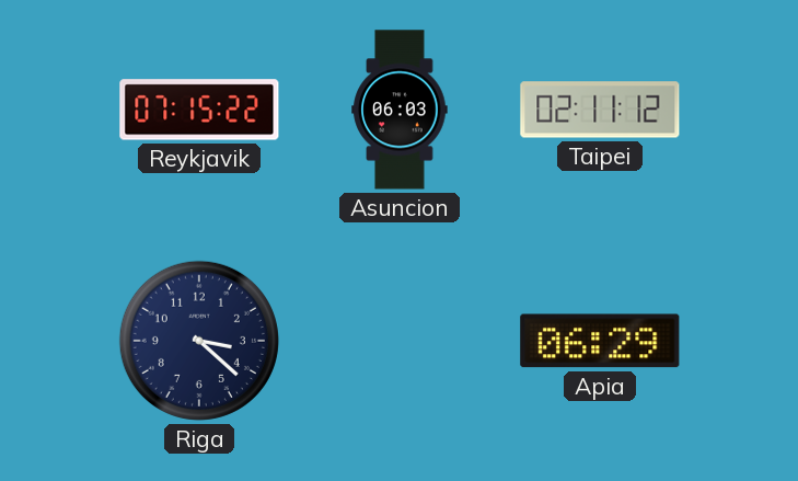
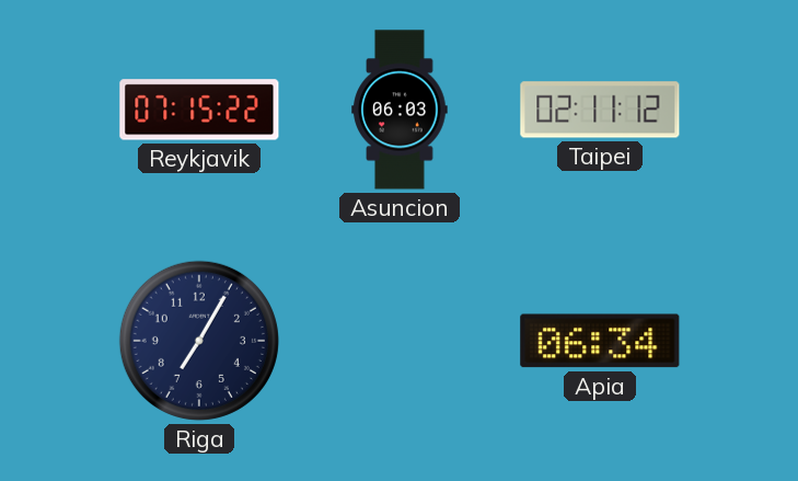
Riga: 3:22 -> 7:05 (199, 341)
Apia: 06:29 -> 06:34 (600, 341)
